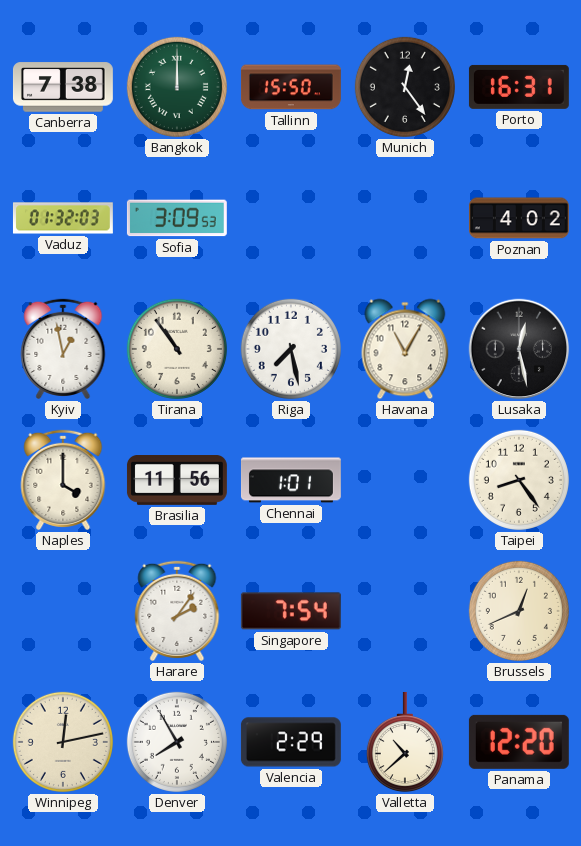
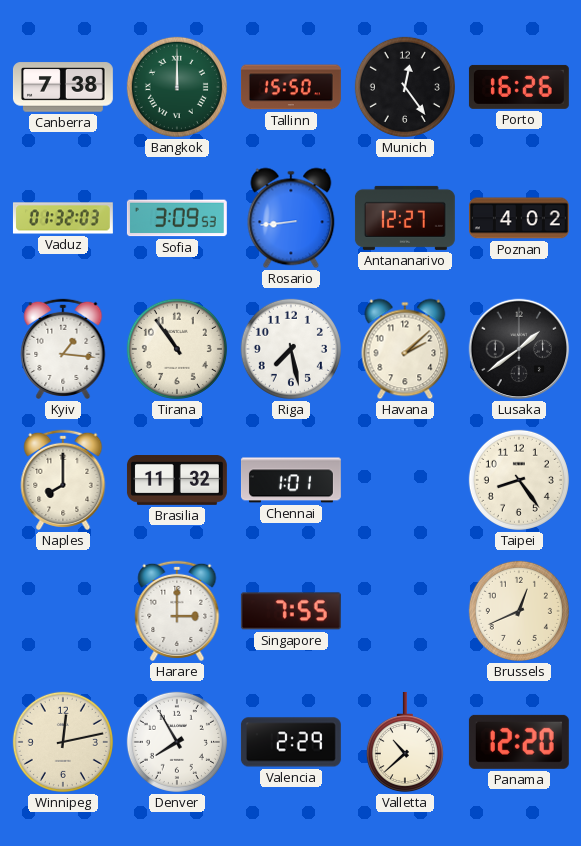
Porto: 16:31 -> 16:26 (519, 87)
Rosario: none -> 8:44 (291, 218)
Antananarivo: none -> 12:27 (405, 218)
Kyiv: 12:58 -> 1:16 (63, 349)
Havana: 11:05 -> 2:08 (405, 349)
Lusaka: 12:28 -> 1:39 (519, 349)
Naples: 4:00 -> 8:00 (63, 480)
Brasilia: 11:56 -> 11:32 (177, 481)
Harare: 2:06 -> 3:00 (177, 611)
Singapore: 7:54 -> 7:55 (291, 611)
